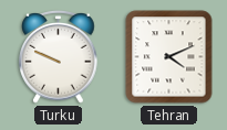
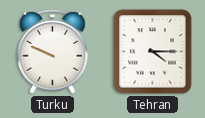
Tehran: 4:11 -> 4:15 (153, 52)
